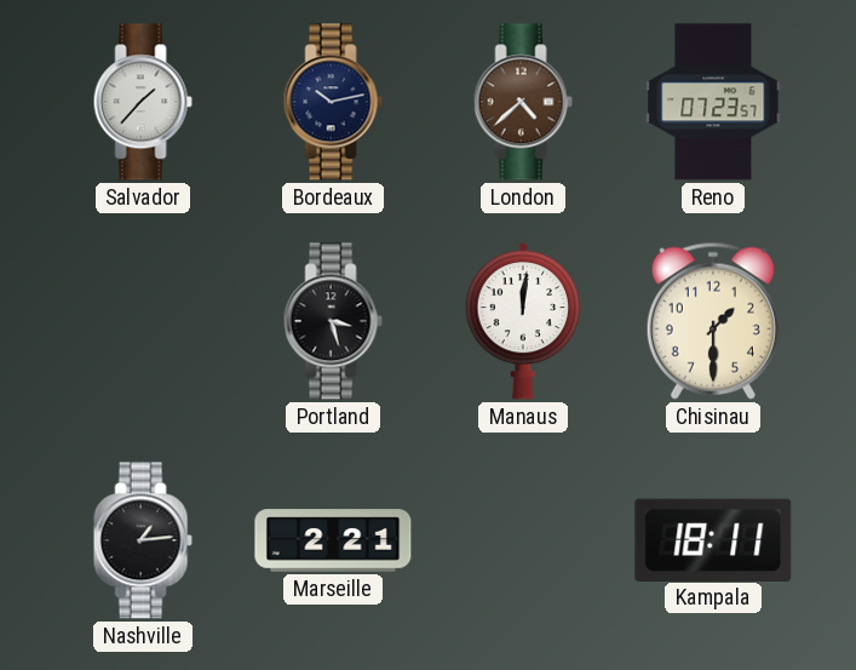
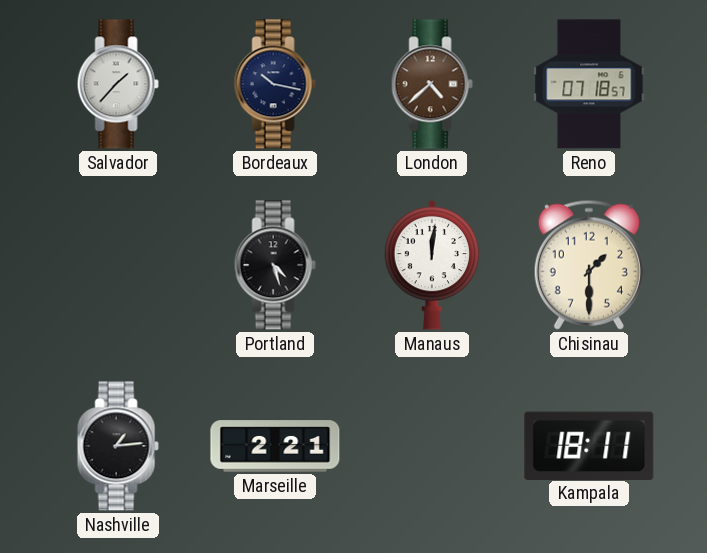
Bordeaux: 10:13 -> 10:17 (275, 84)
Reno: 07:23 -> 07:18 (589, 84)
Portland: 3:27 -> 4:27 (275, 265)
